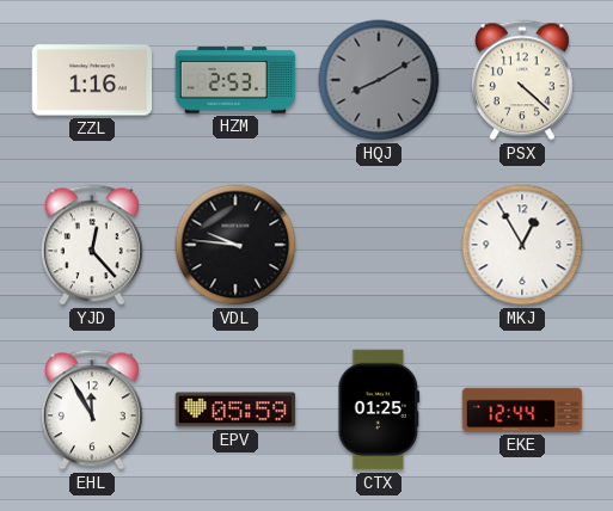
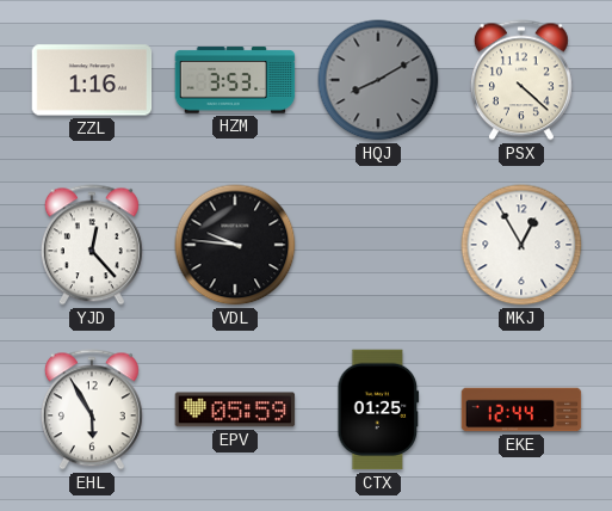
HZM: 2:53 -> 3:53 (235, 80)
EHL: 11:55 -> 5:55 (92, 410)
